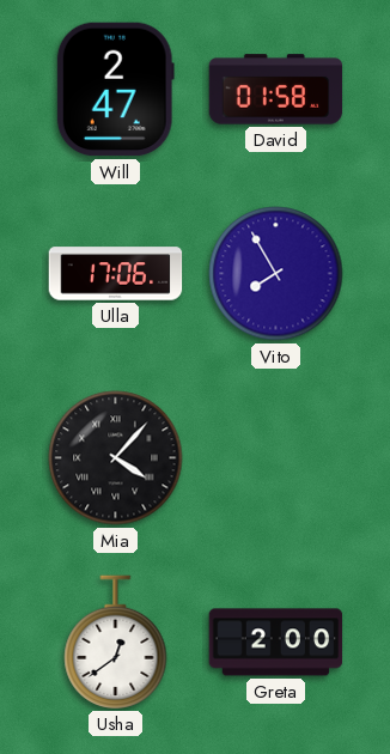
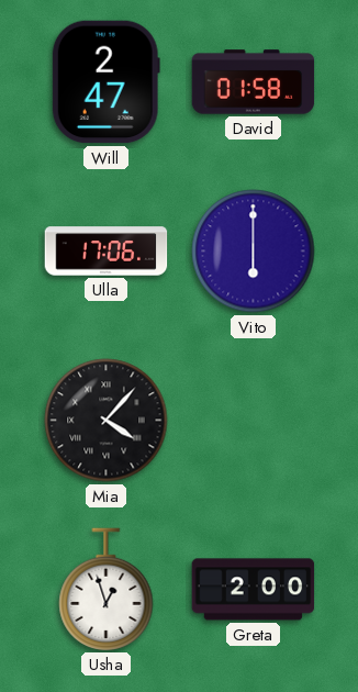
Vito: 7:55 -> 6:00 (254, 252)
Usha: 12:39 -> 12:57 (107, 589)
